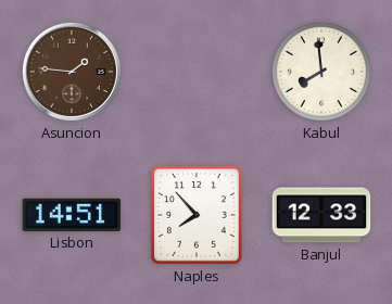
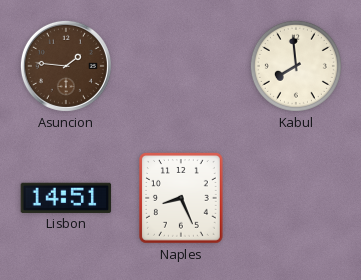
Naples: 7:53 -> 8:26 (182, 199)
Banjul: 12:33 -> none (321, 215)
